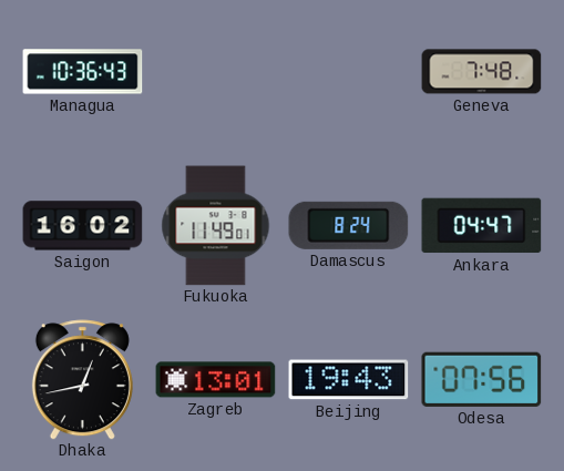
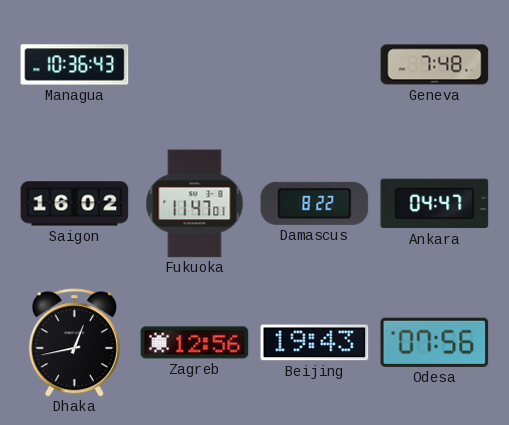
Fukuoka: 11:49 -> 11:47 (195, 204)
Damascus: 8:24 -> 8:22 (315, 203)
Zagreb: 13:01 -> 12:56 (195, 343)
